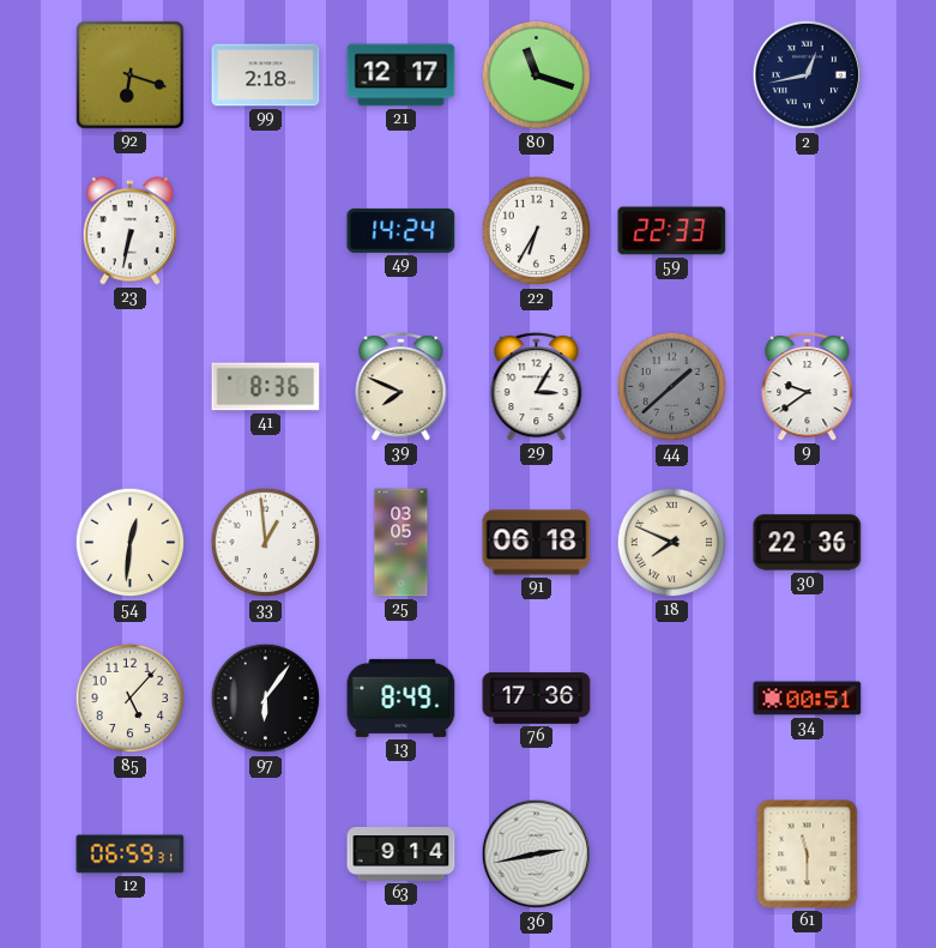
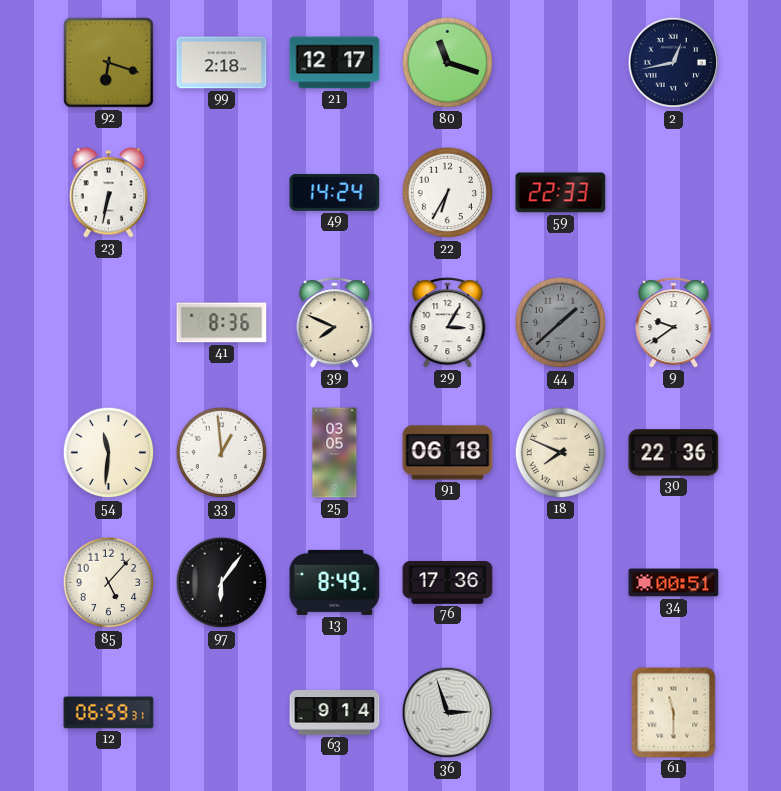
54: 12:31 -> 11:31 (109, 453)
36: 2:43 -> 2:57 (448, 713)
